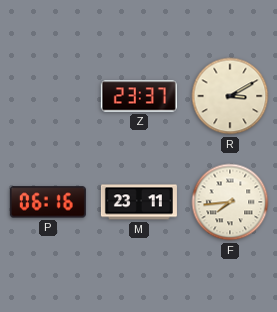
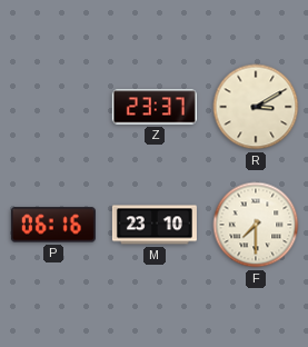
M: 23:11 -> 23:10 (155, 225)
F: 7:44 -> 7:30 (256, 225)
